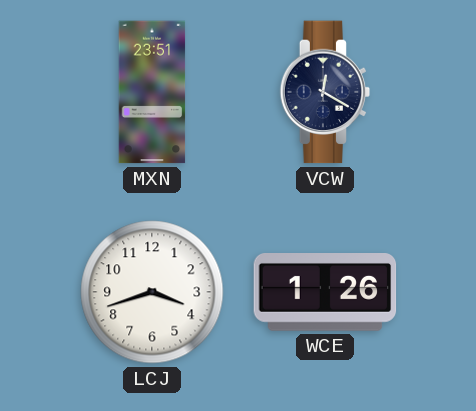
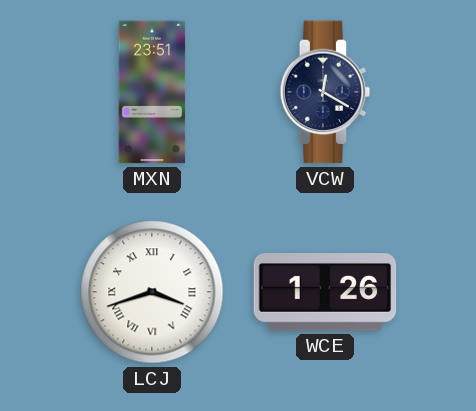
LCJ numerals: Arabic -> Roman (152, 292)
